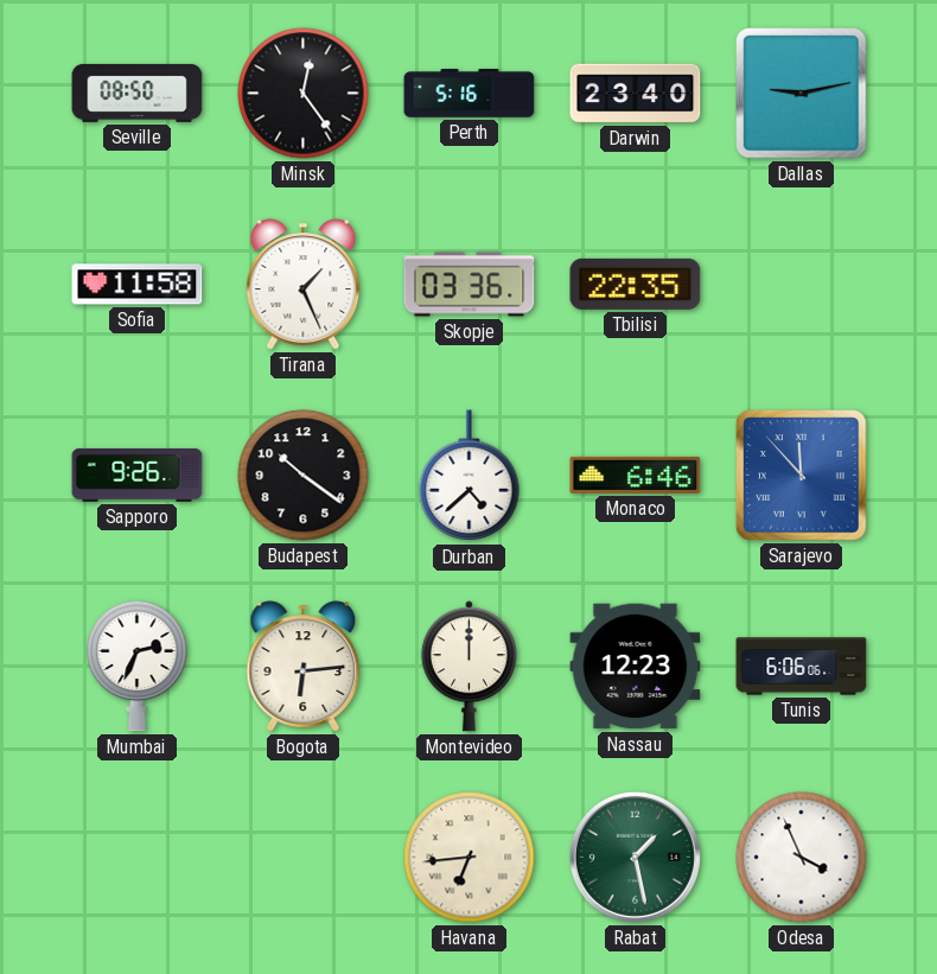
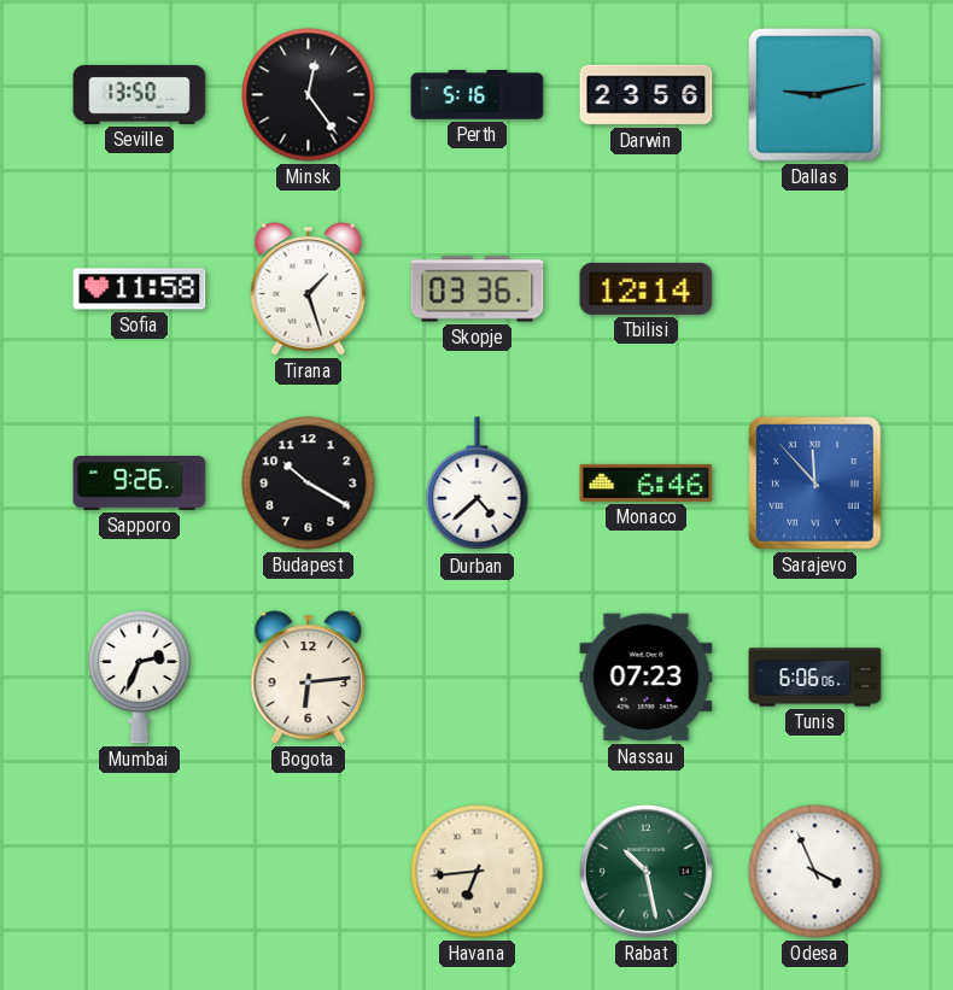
Seville: 08:50 -> 13:50 (140, 94)
Darwin: 23:40 -> 23:56 (647, 95)
Tirana: 1:26 -> 1:27 (309, 289)
Tbilisi: 22:35 -> 12:14 (647, 288)
Budapest: 10:21 -> 10:20 (309, 484)
Montevideo: 12:00 -> none (469, 667)
Nassau: 12:23 -> 07:23 (647, 678)
Rabat: 1:28 -> 10:28 (645, 871)
